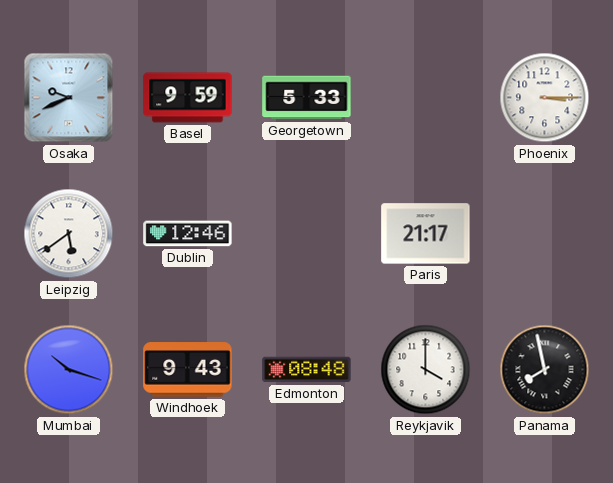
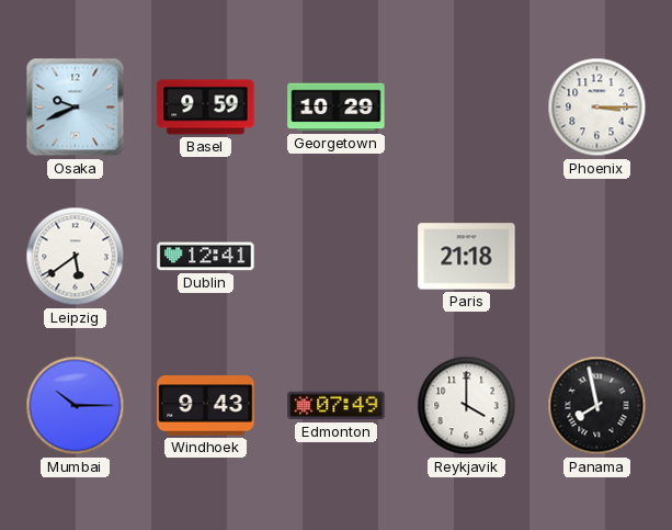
Georgetown: 5:33 -> 10:29 (337, 108)
Dublin: 12:46 -> 12:41 (206, 257)
Paris: 21:17 -> 21:18 (467, 257)
Mumbai: 10:18 -> 10:15 (76, 406)
Edmonton: 08:48 -> 07:49 (337, 406)
